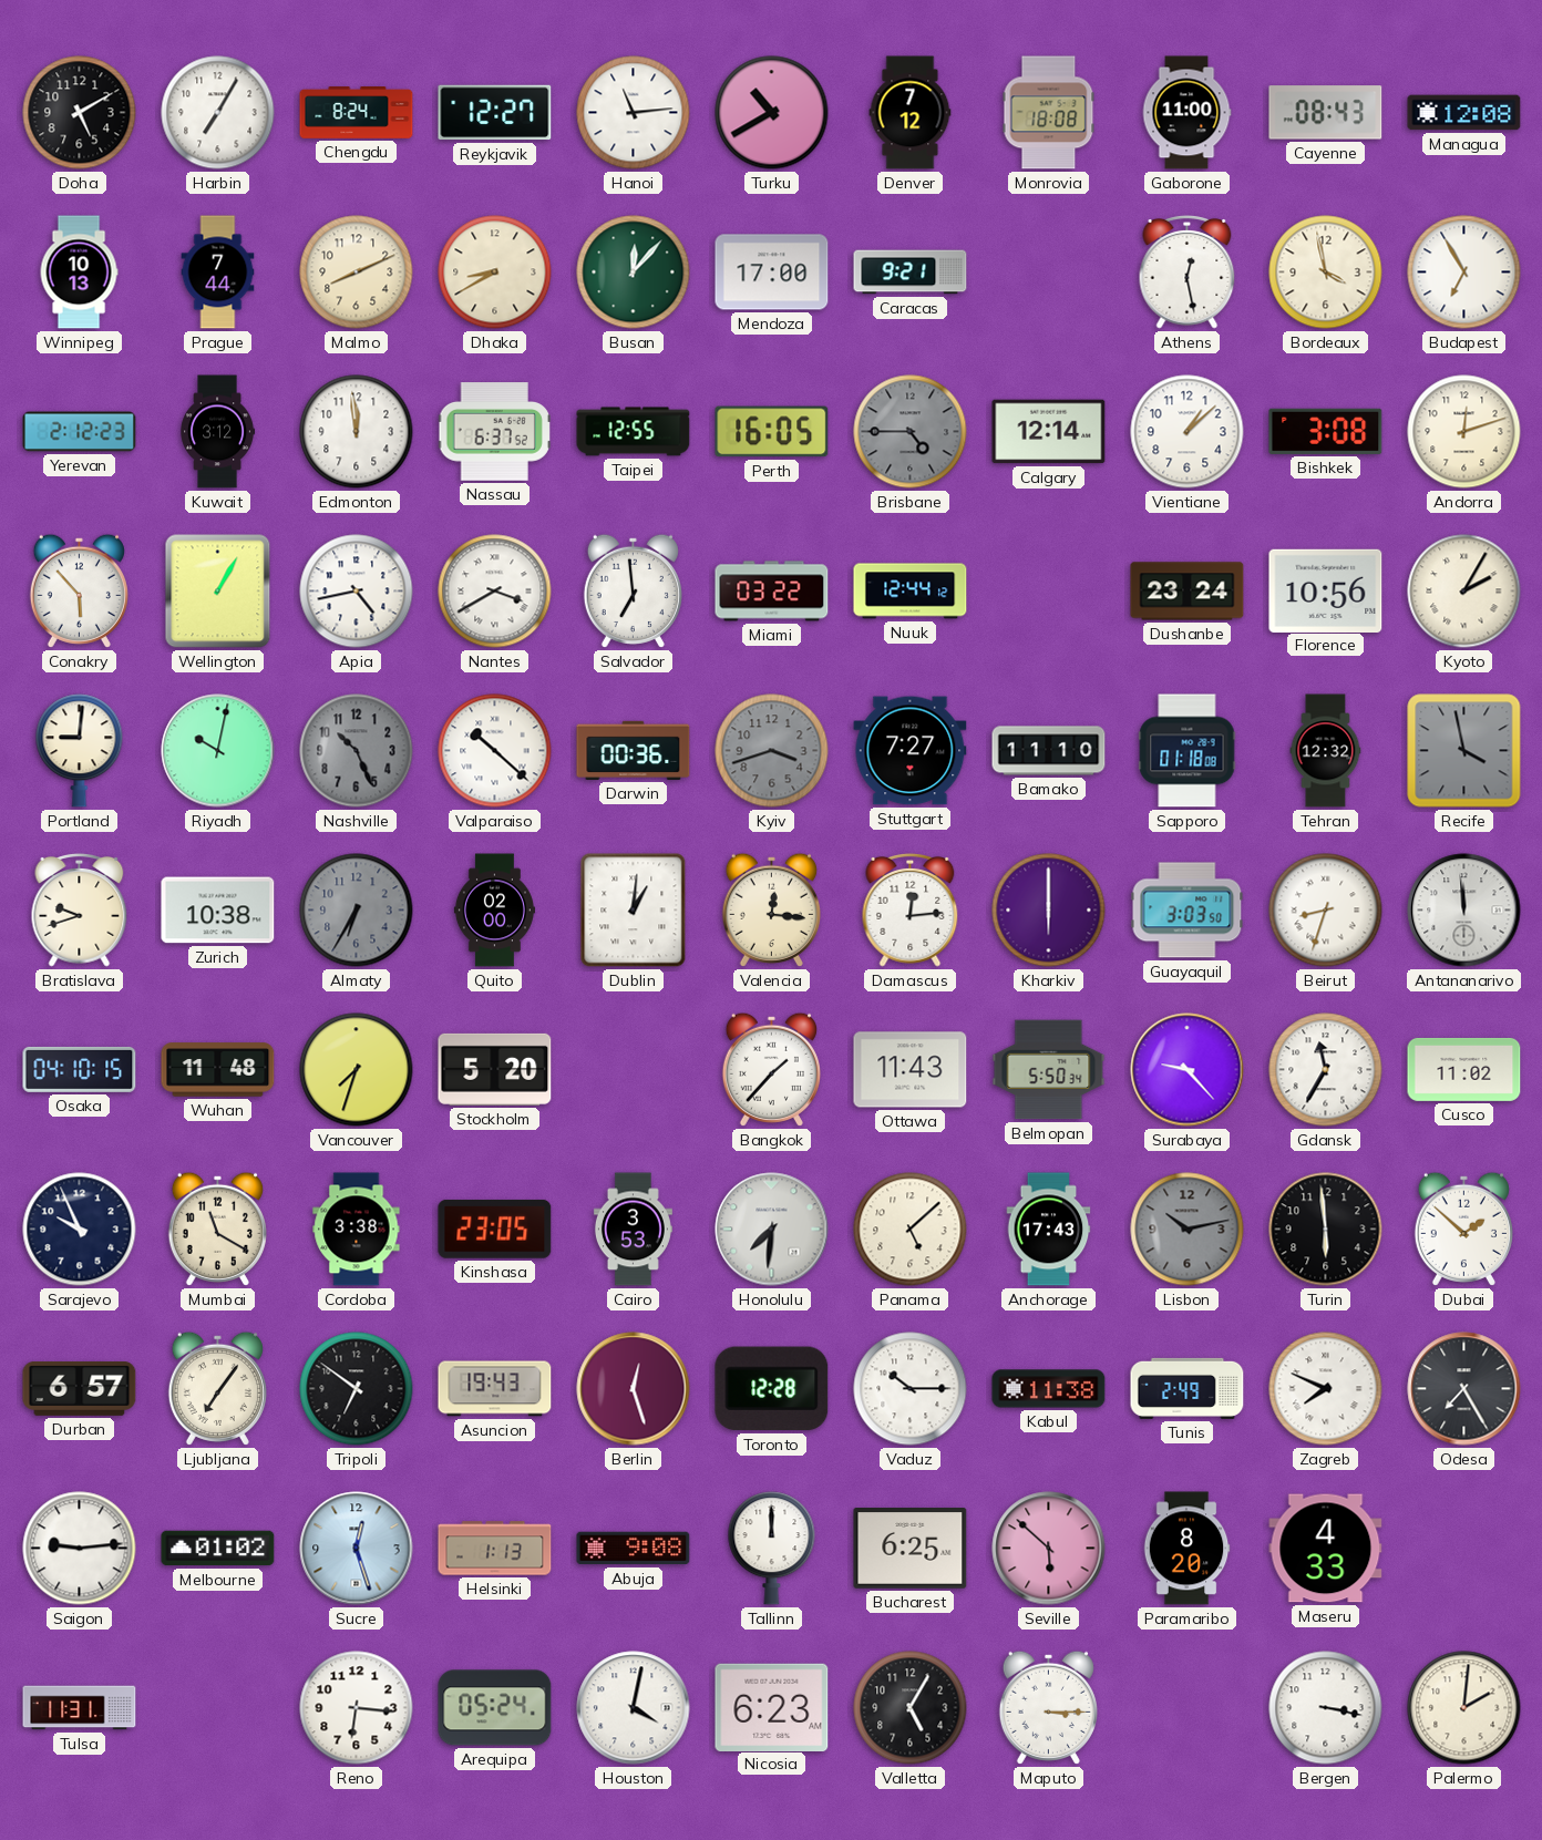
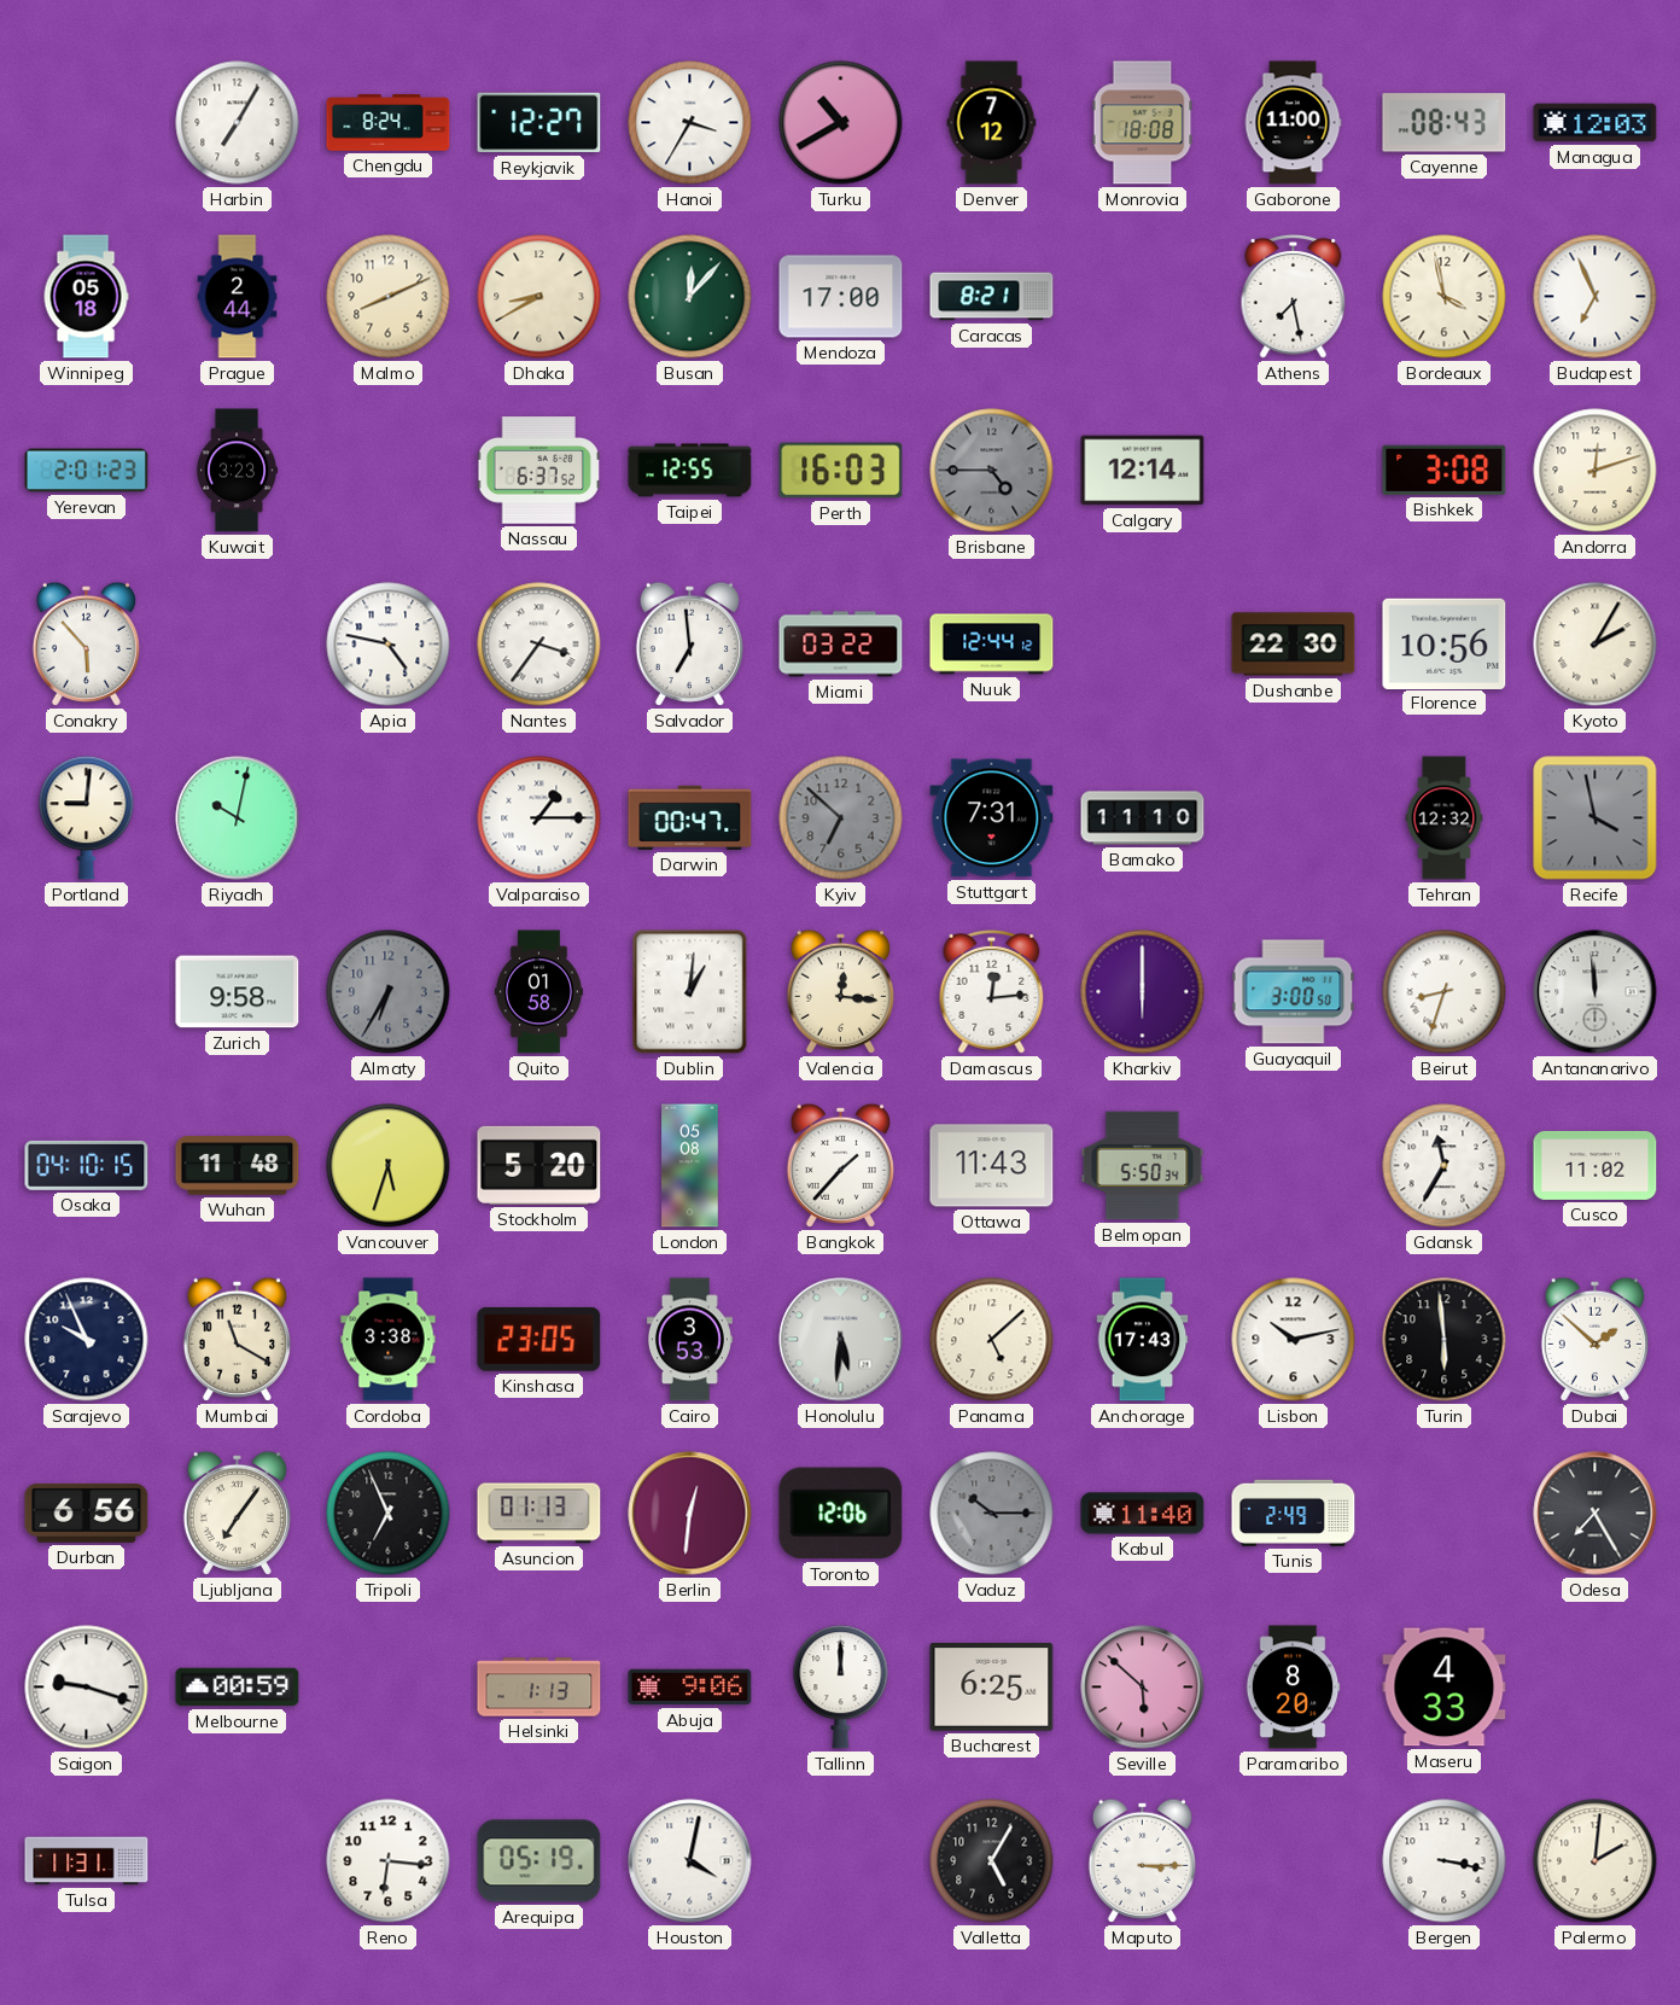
Doha: 5:10 -> none (80, 113)
Hanoi: 11:14 -> 3:35 (690, 123)
Managua: 12:08 -> 12:03 (1596, 123)
Winnipeg: 10:13 -> 05:18 (86, 297)
Prague: 7:44 -> 2:44 (238, 297)
Caracas: 9:21 -> 8:21 (992, 297)
Athens: 12:28 -> 7:28 (1294, 296)
Budapest: 6:55 -> 6:56 (1596, 297)
Yerevan: 2:12 -> 2:01 (87, 471)
Kuwait: 3:12 -> 3:23 (238, 471)
Edmonton: 11:59 -> none (357, 432)
Perth: 16:05 -> 16:03 (841, 471)
Vientiane: 1:08 -> none (1188, 432)
Wellington: 1:05 -> none (218, 592)
Apia: 4:43 -> 4:47 (389, 645)
Nantes: 3:40 -> 3:36 (539, 645)
Dushanbe: 23:24 -> 22:30 (1294, 645)
Nashville: 10:26 -> none (357, 751)
Valparaiso: 10:22 -> 1:15 (539, 818)
Darwin: 00:36 -> 00:47 (690, 817)
Kyiv: 3:42 -> 6:52 (841, 818)
Stuttgart: 7:27 -> 7:31 (992, 818)
Sapporo: 01:18 -> none (1188, 751)
Bratislava: 9:42 -> none (80, 909)
Zurich: 10:38 -> 9:58 (238, 992)
Quito: 02:00 -> 01:58 (538, 992)
Guayaquil: 3:03 -> 3:00 (1294, 992)
Vancouver: 7:33 -> 5:33 (389, 1166)
London: none -> 05:08 (690, 1166)
Surabaya: 9:23 -> none (1188, 1070)
Honolulu: 7:31 -> 5:31 (841, 1340)
Lisbon dial: grey -> white (1294, 1340)
Durban: 6:57 -> 6:56 (87, 1514)
Tripoli: 6:51 -> 6:56 (389, 1514)
Asuncion: 19:43 -> 01:13 (539, 1514)
Berlin: 12:27 -> 12:31 (690, 1514)
Toronto: 12:28 -> 12:06 (841, 1514)
Vaduz dial: white -> grey (992, 1514)
Kabul: 11:38 -> 11:40 (1143, 1514)
Zagreb: 7:49 -> none (1326, 1389)
Saigon: 9:14 -> 9:18 (87, 1688)
Melbourne: 01:02 -> 00:59 (238, 1688)
Sucre: 12:27 -> none (357, 1549)
Abuja: 9:08 -> 9:06 (690, 1688)
Arequipa: 05:24 -> 05:19 (539, 1861)
Nicosia: 6:23 -> none (772, 1707)
